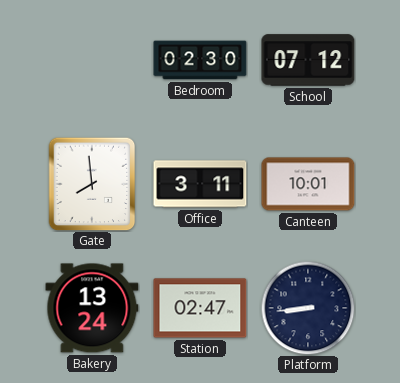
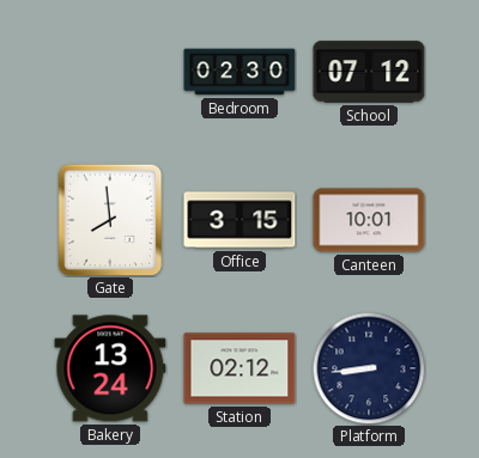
Office: 3:11 -> 3:15 (239, 220)
Station: 02:47 -> 02:12 (239, 368)
